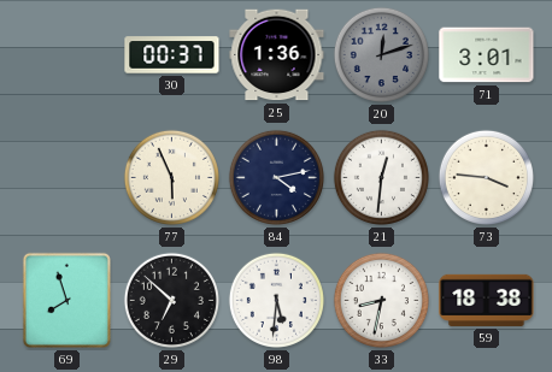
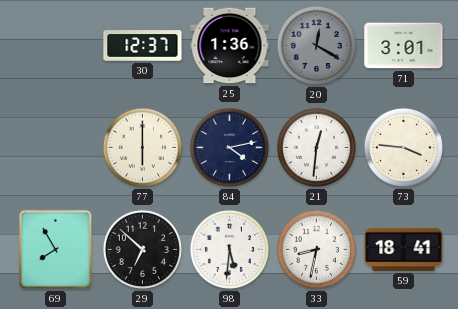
30: 00:37 -> 12:37 (143, 46)
20: 12:12 -> 12:20 (316, 45)
77: 5:56 -> 6:00 (142, 147)
69: 7:57 -> 7:55 (55, 249)
59: 18:38 -> 18:41 (404, 249)
